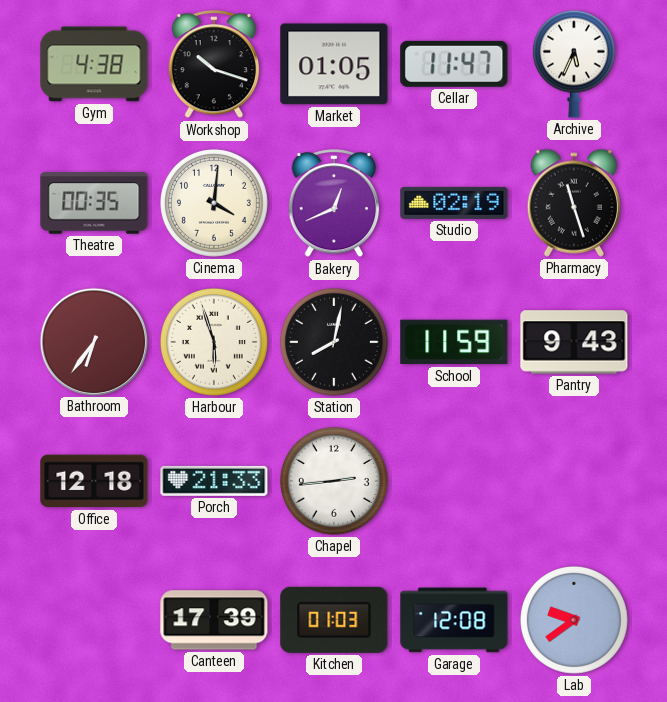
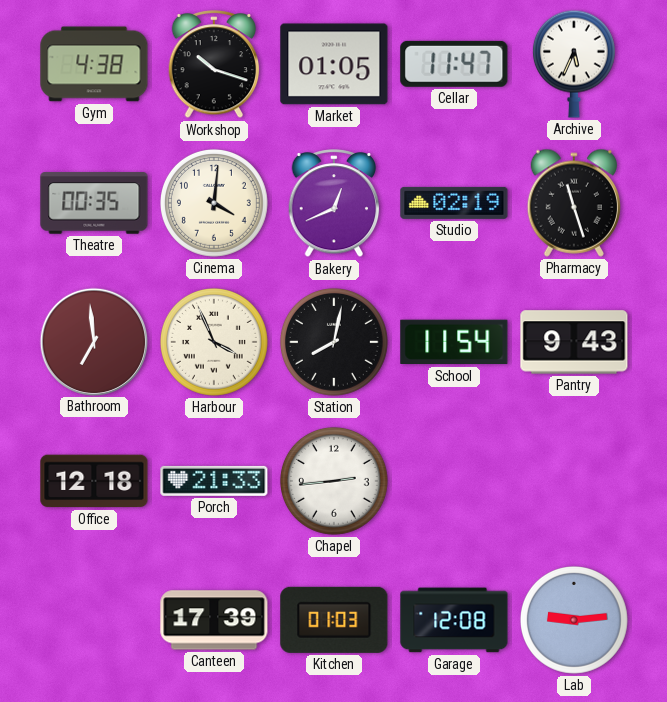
Bathroom: 6:36 -> 6:59 (93, 341)
Harbour: 5:57 -> 3:56 (214, 342)
School: 11:59 -> 11:54 (454, 342)
Lab: 9:39 -> 9:14 (574, 620)
